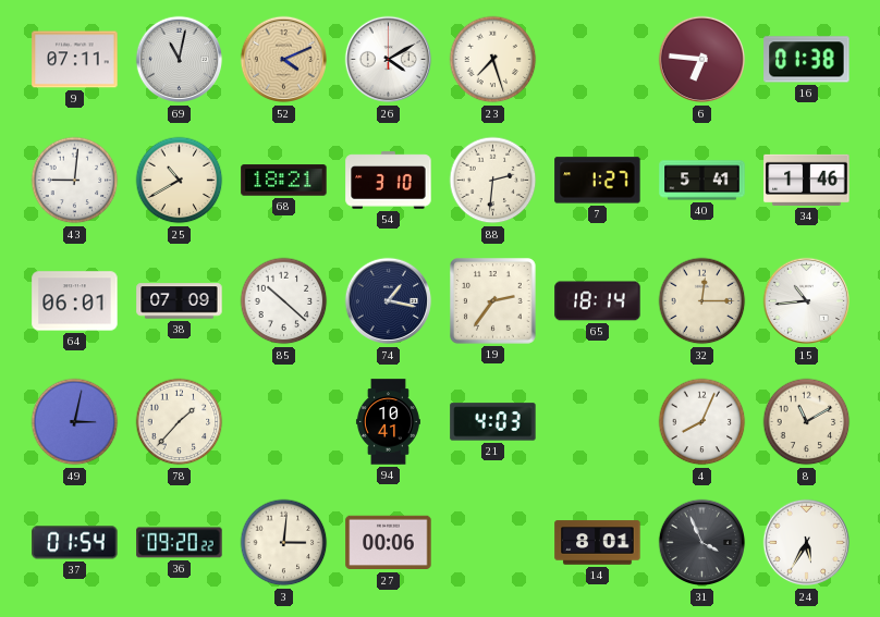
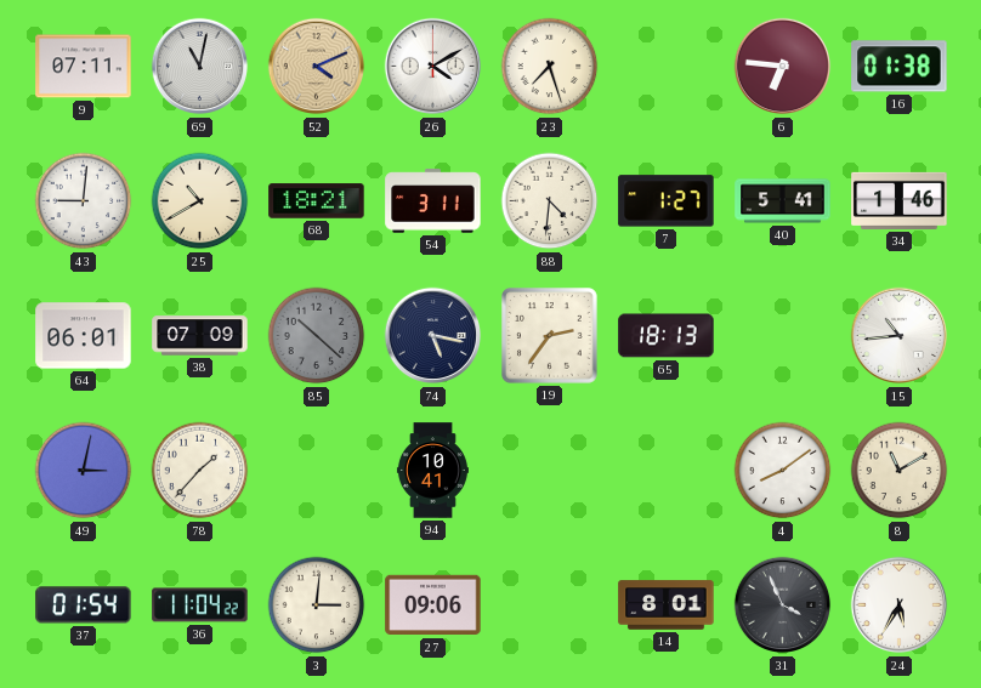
54: 3:10 -> 3:11 (433, 201)
88: 2:31 -> 4:31 (550, 201)
85 dial: white -> grey (317, 336)
74: 1:17 -> 5:17 (433, 336)
65: 18:14 -> 18:13 (667, 336)
32: 12:15 -> none (702, 301)
21: 4:03 -> none (493, 422)
4: 8:04 -> 8:09 (783, 471)
36: 09:20 -> 11:04 (200, 605)
27: 00:06 -> 09:06 (433, 605)
